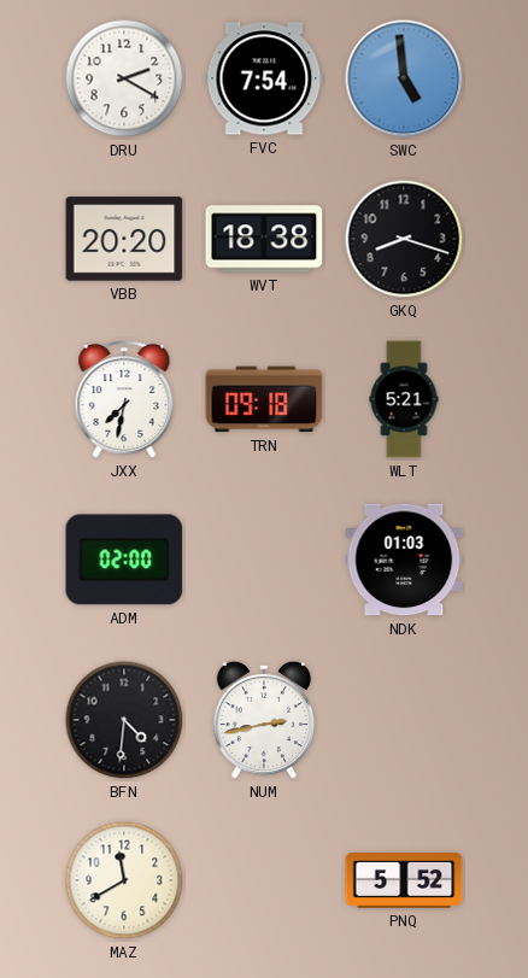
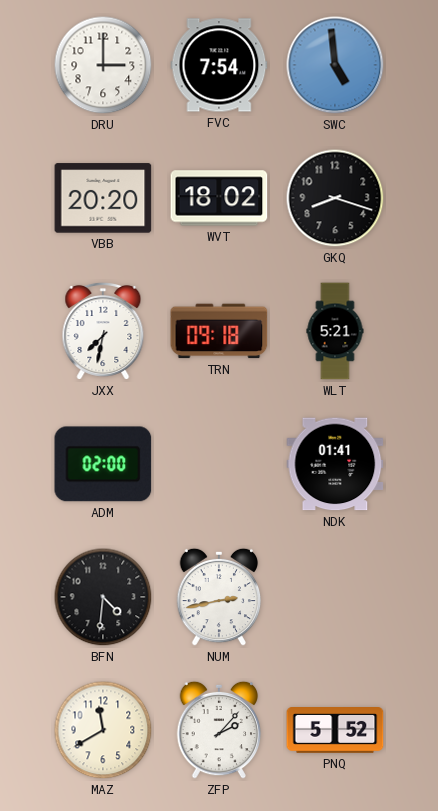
DRU: 2:20 -> 3:00 (103, 65)
WVT: 18:38 -> 18:02 (219, 198)
NDK: 01:03 -> 01:41 (335, 464)
ZFP: none -> 2:07 (219, 730)
